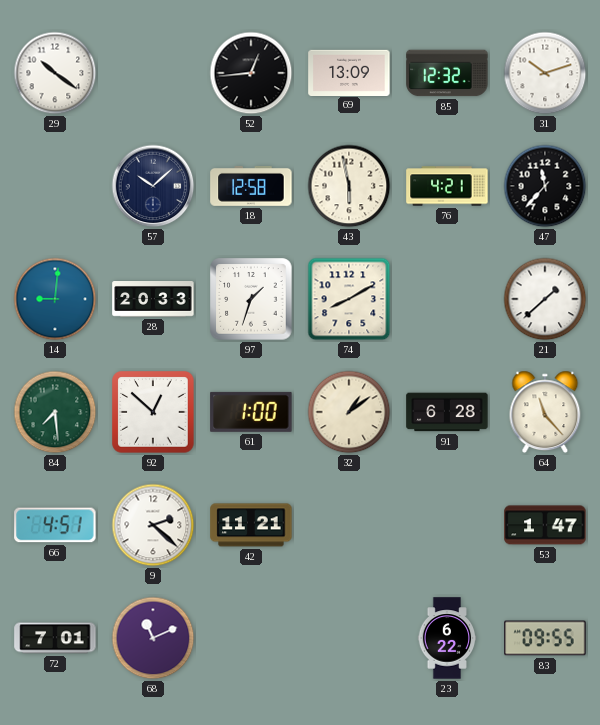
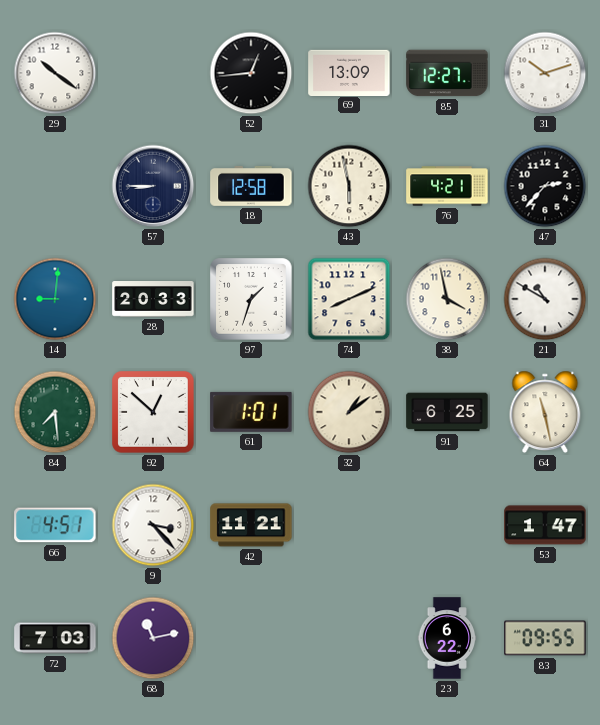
85: 12:32 -> 12:27 (447, 73)
57: 10:08 -> 8:45 (153, 186)
47: 11:37 -> 2:37 (545, 186)
74: 8:10 -> 8:11 (349, 299)
38: none -> 3:58 (447, 299)
21: 1:38 -> 10:50 (545, 299)
61: 1:00 -> 1:01 (251, 412)
91: 6:28 -> 6:25 (447, 412)
64: 11:23 -> 11:28 (545, 412)
9: 2:22 -> 3:23 (153, 525)
72: 7:01 -> 7:03 (55, 638)
68: 11:11 -> 11:13 (153, 638)
